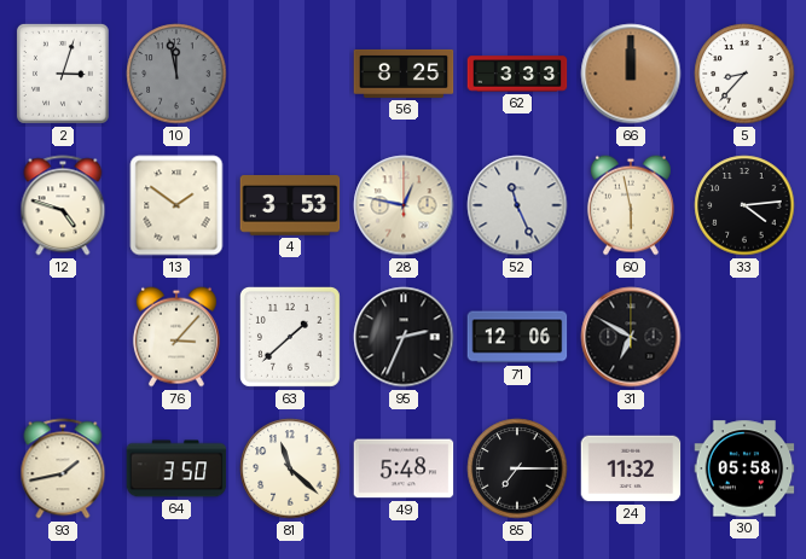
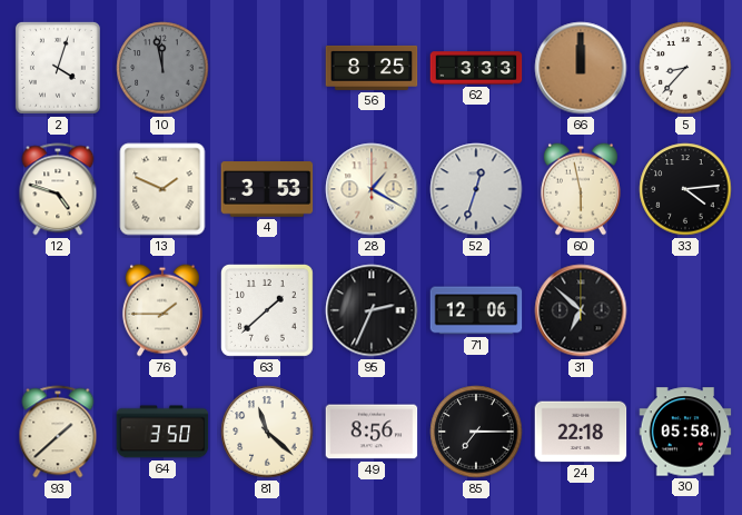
2: 3:03 -> 4:03 (58, 68)
13: 1:51 -> 1:49 (162, 189)
28: 12:47 -> 1:20 (372, 189)
52: 11:26 -> 12:33 (476, 189)
76: 3:07 -> 1:45 (162, 310)
31: 6:50 -> 6:52 (581, 310)
93: 1:43 -> 1:38 (58, 432)
49: 5:48 -> 8:56 (372, 432)
24: 11:32 -> 22:18 (581, 432)
